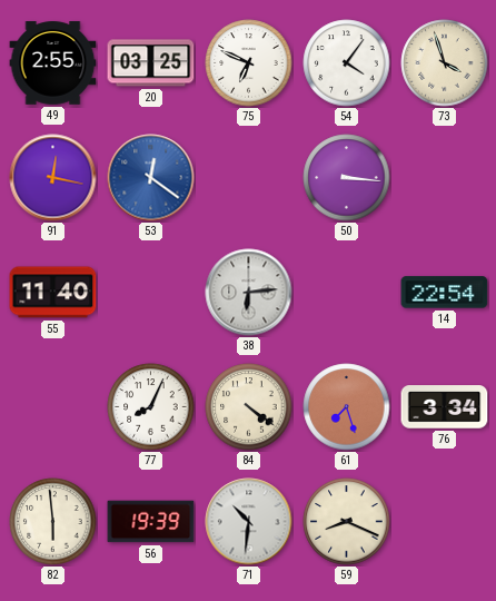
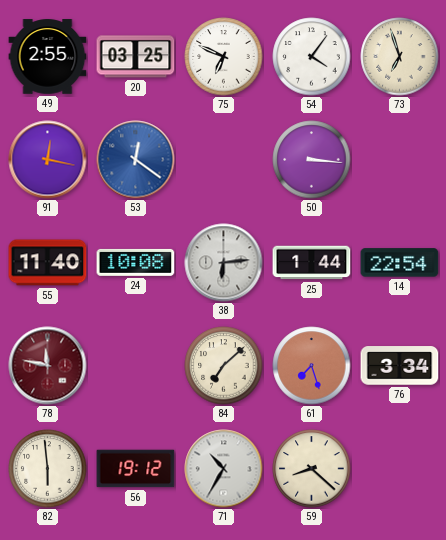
73: 3:57 -> 6:57 (400, 57)
24: none -> 10:08 (136, 262)
25: none -> 1:44 (312, 263)
78: none -> 11:47 (48, 366)
77: 8:04 -> none (151, 407)
84: 4:21 -> 7:08 (224, 366)
56: 19:39 -> 19:12 (136, 469)
71: 10:31 -> 10:35 (224, 469)
59: 8:19 -> 8:22 (312, 469)
